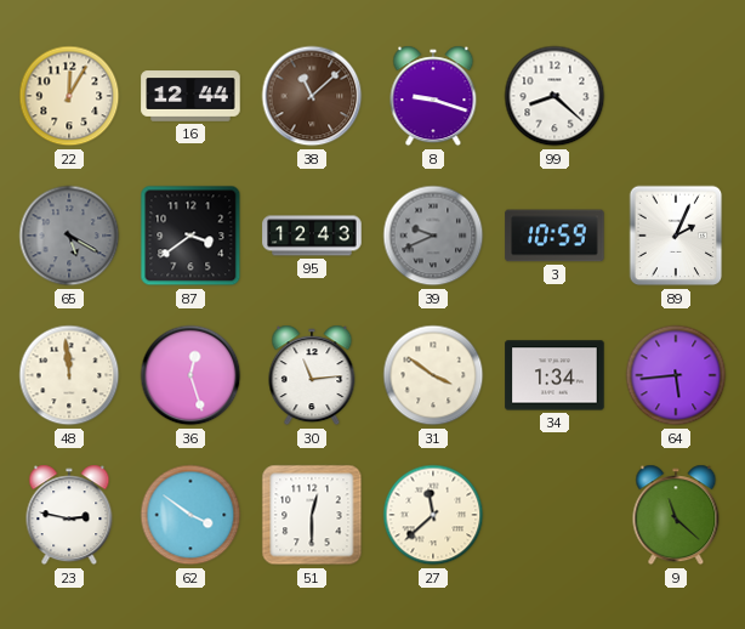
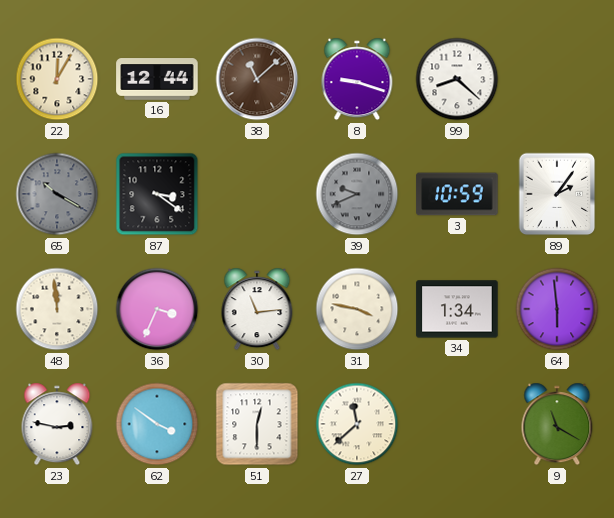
65: 5:20 -> 10:20 (57, 194)
87: 3:39 -> 3:21 (157, 194)
95: 12:43 -> none (312, 236)
89: 2:04 -> 2:06 (557, 194)
36: 12:27 -> 3:34 (157, 309)
31: 3:51 -> 3:47 (357, 309)
64: 5:44 -> 5:59 (557, 309)
9: 11:22 -> 11:20 (557, 424)
